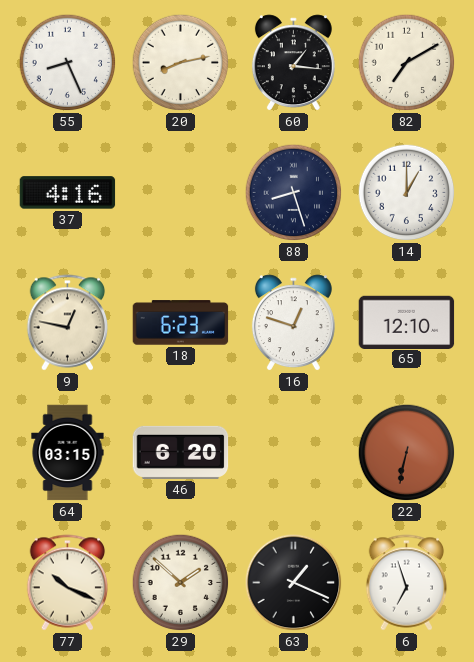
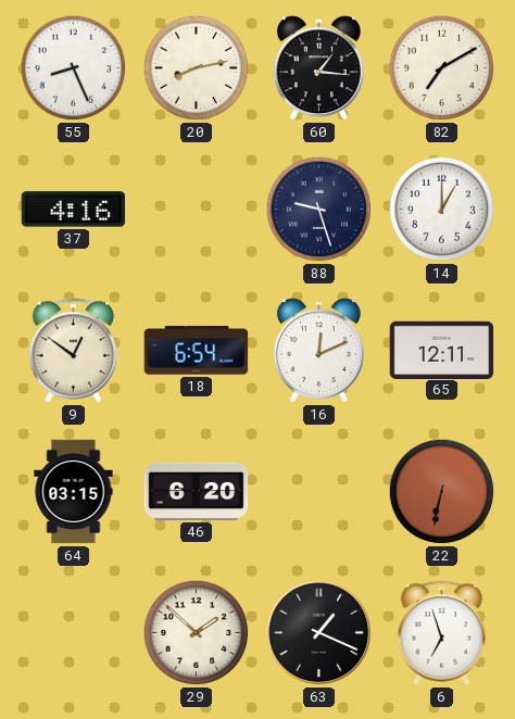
88: 8:27 -> 9:27 (319, 210)
9: 12:47 -> 12:51 (74, 351)
18: 6:23 -> 6:54 (197, 351)
16: 12:48 -> 12:11 (318, 351)
65: 12:10 -> 12:11 (442, 350)
77: 10:19 -> none (68, 583)
